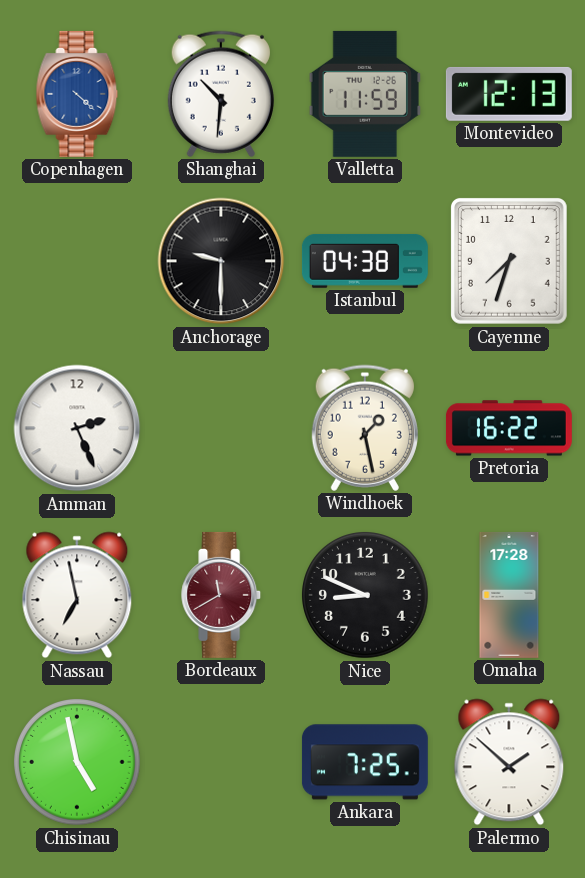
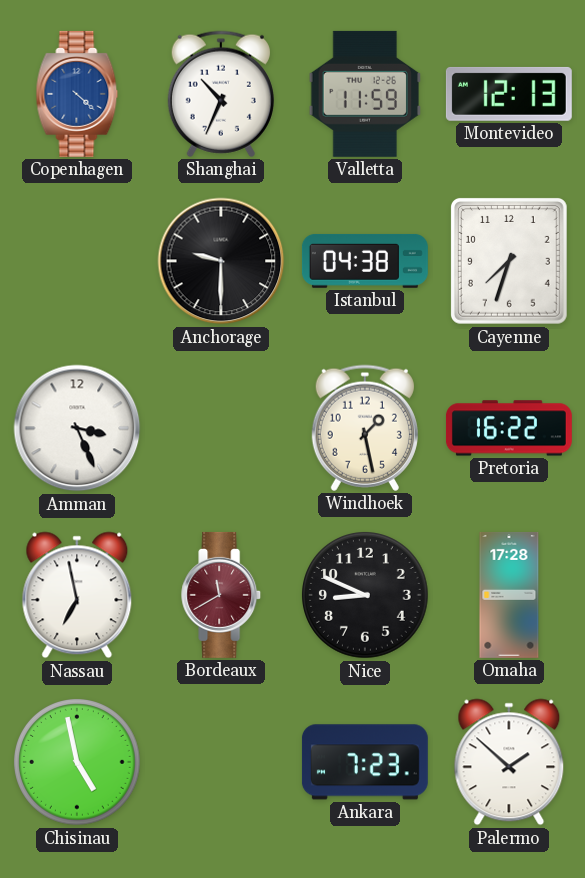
Shanghai: 10:31 -> 10:34 (221, 94)
Amman: 2:26 -> 3:26 (77, 428)
Ankara: 7:25 -> 7:23 (365, 762)
